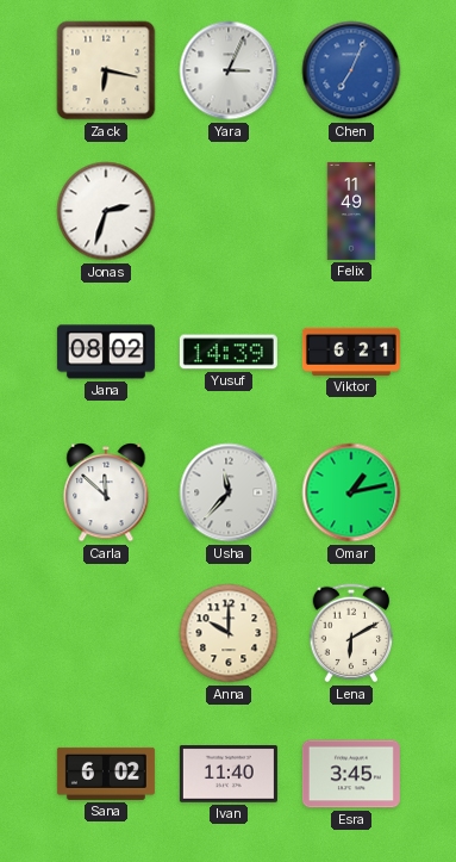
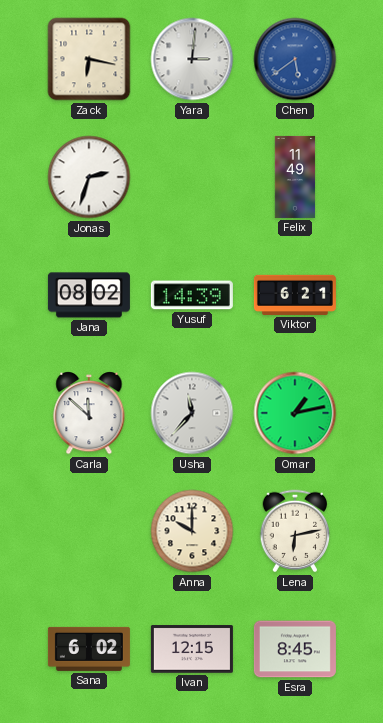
Yara: 3:04 -> 3:01 (192, 59)
Chen: 7:04 -> 5:39 (295, 59)
Lena: 6:10 -> 6:13 (295, 531)
Ivan: 11:40 -> 12:15 (192, 649)
Esra: 3:45 -> 8:45 (295, 649)
